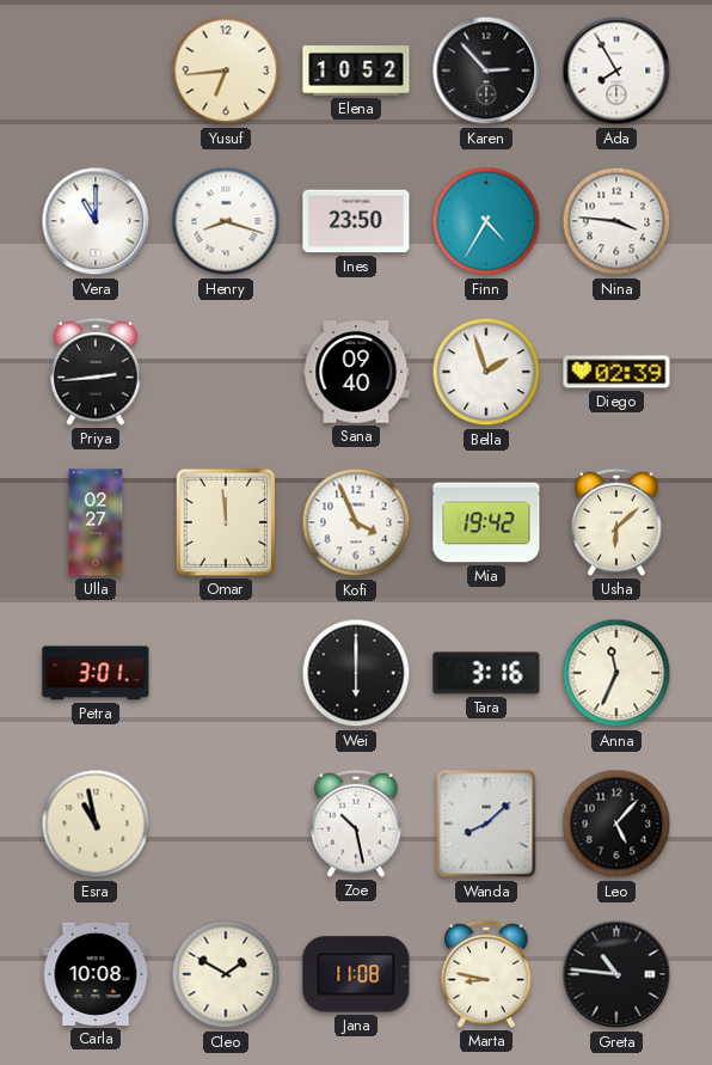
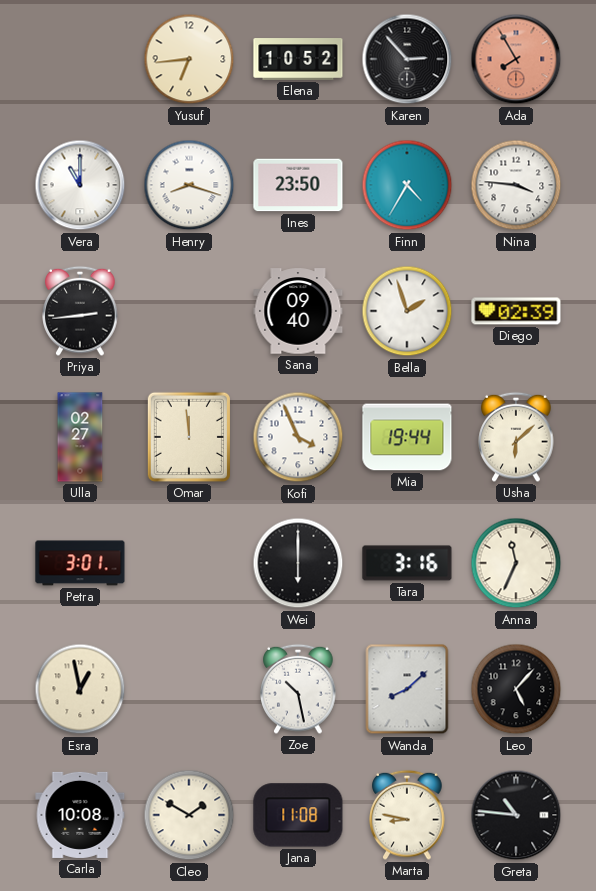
Ada dial: white -> salmon (516, 59)
Mia: 19:42 -> 19:44 (407, 437)
Esra: 10:58 -> 12:58 (80, 689)
